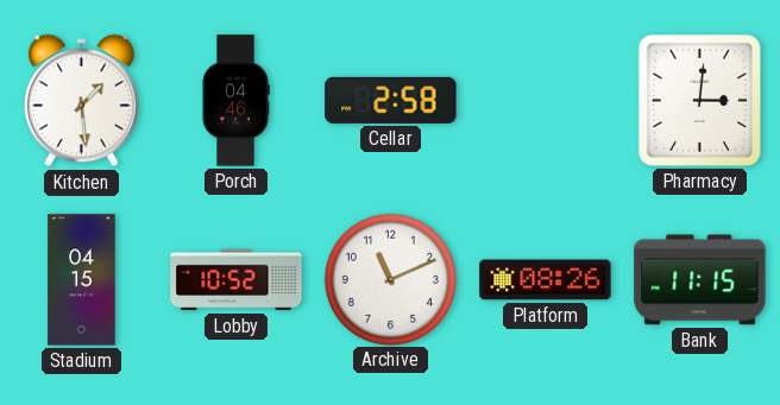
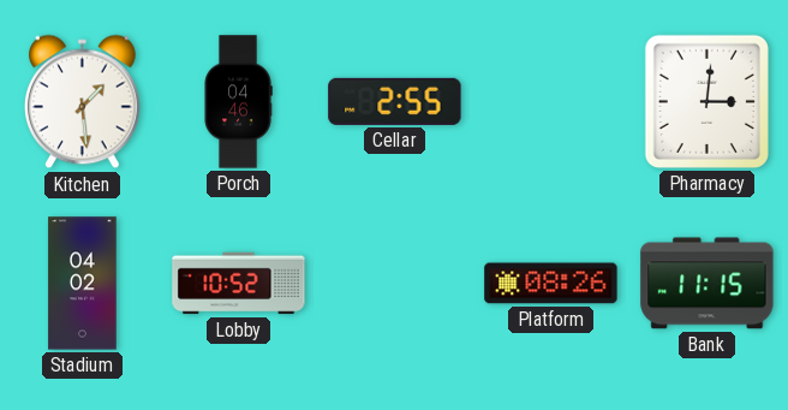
Cellar: 2:58 -> 2:55 (395, 101)
Stadium: 04:15 -> 04:02 (83, 284)
Archive: 11:11 -> none (390, 279)
